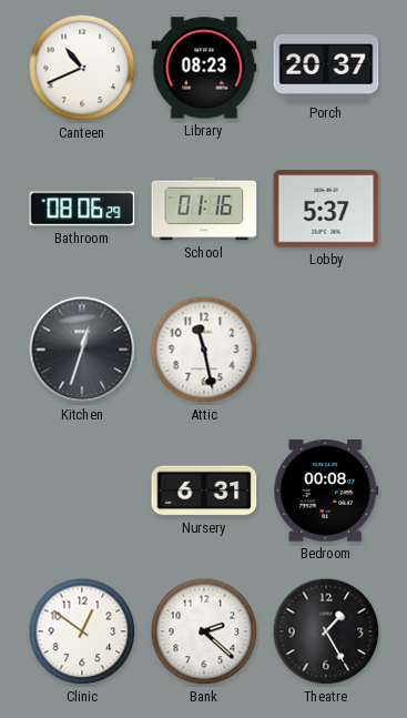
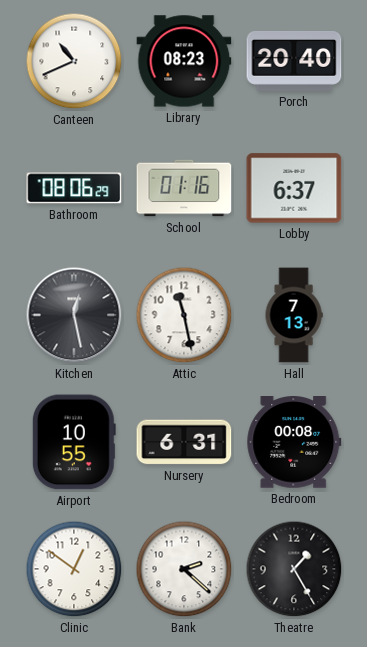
Porch: 20:37 -> 20:40 (294, 61)
Lobby: 5:37 -> 6:37 (294, 188)
Kitchen: 12:33 -> 12:28 (74, 315)
Hall: none -> 7:13 (294, 315)
Airport: none -> 10:55 (74, 442)
